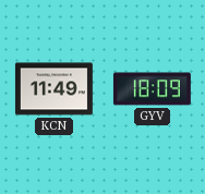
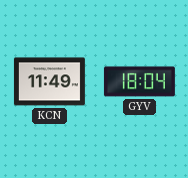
GYV: 18:09 -> 18:04 (139, 82)
